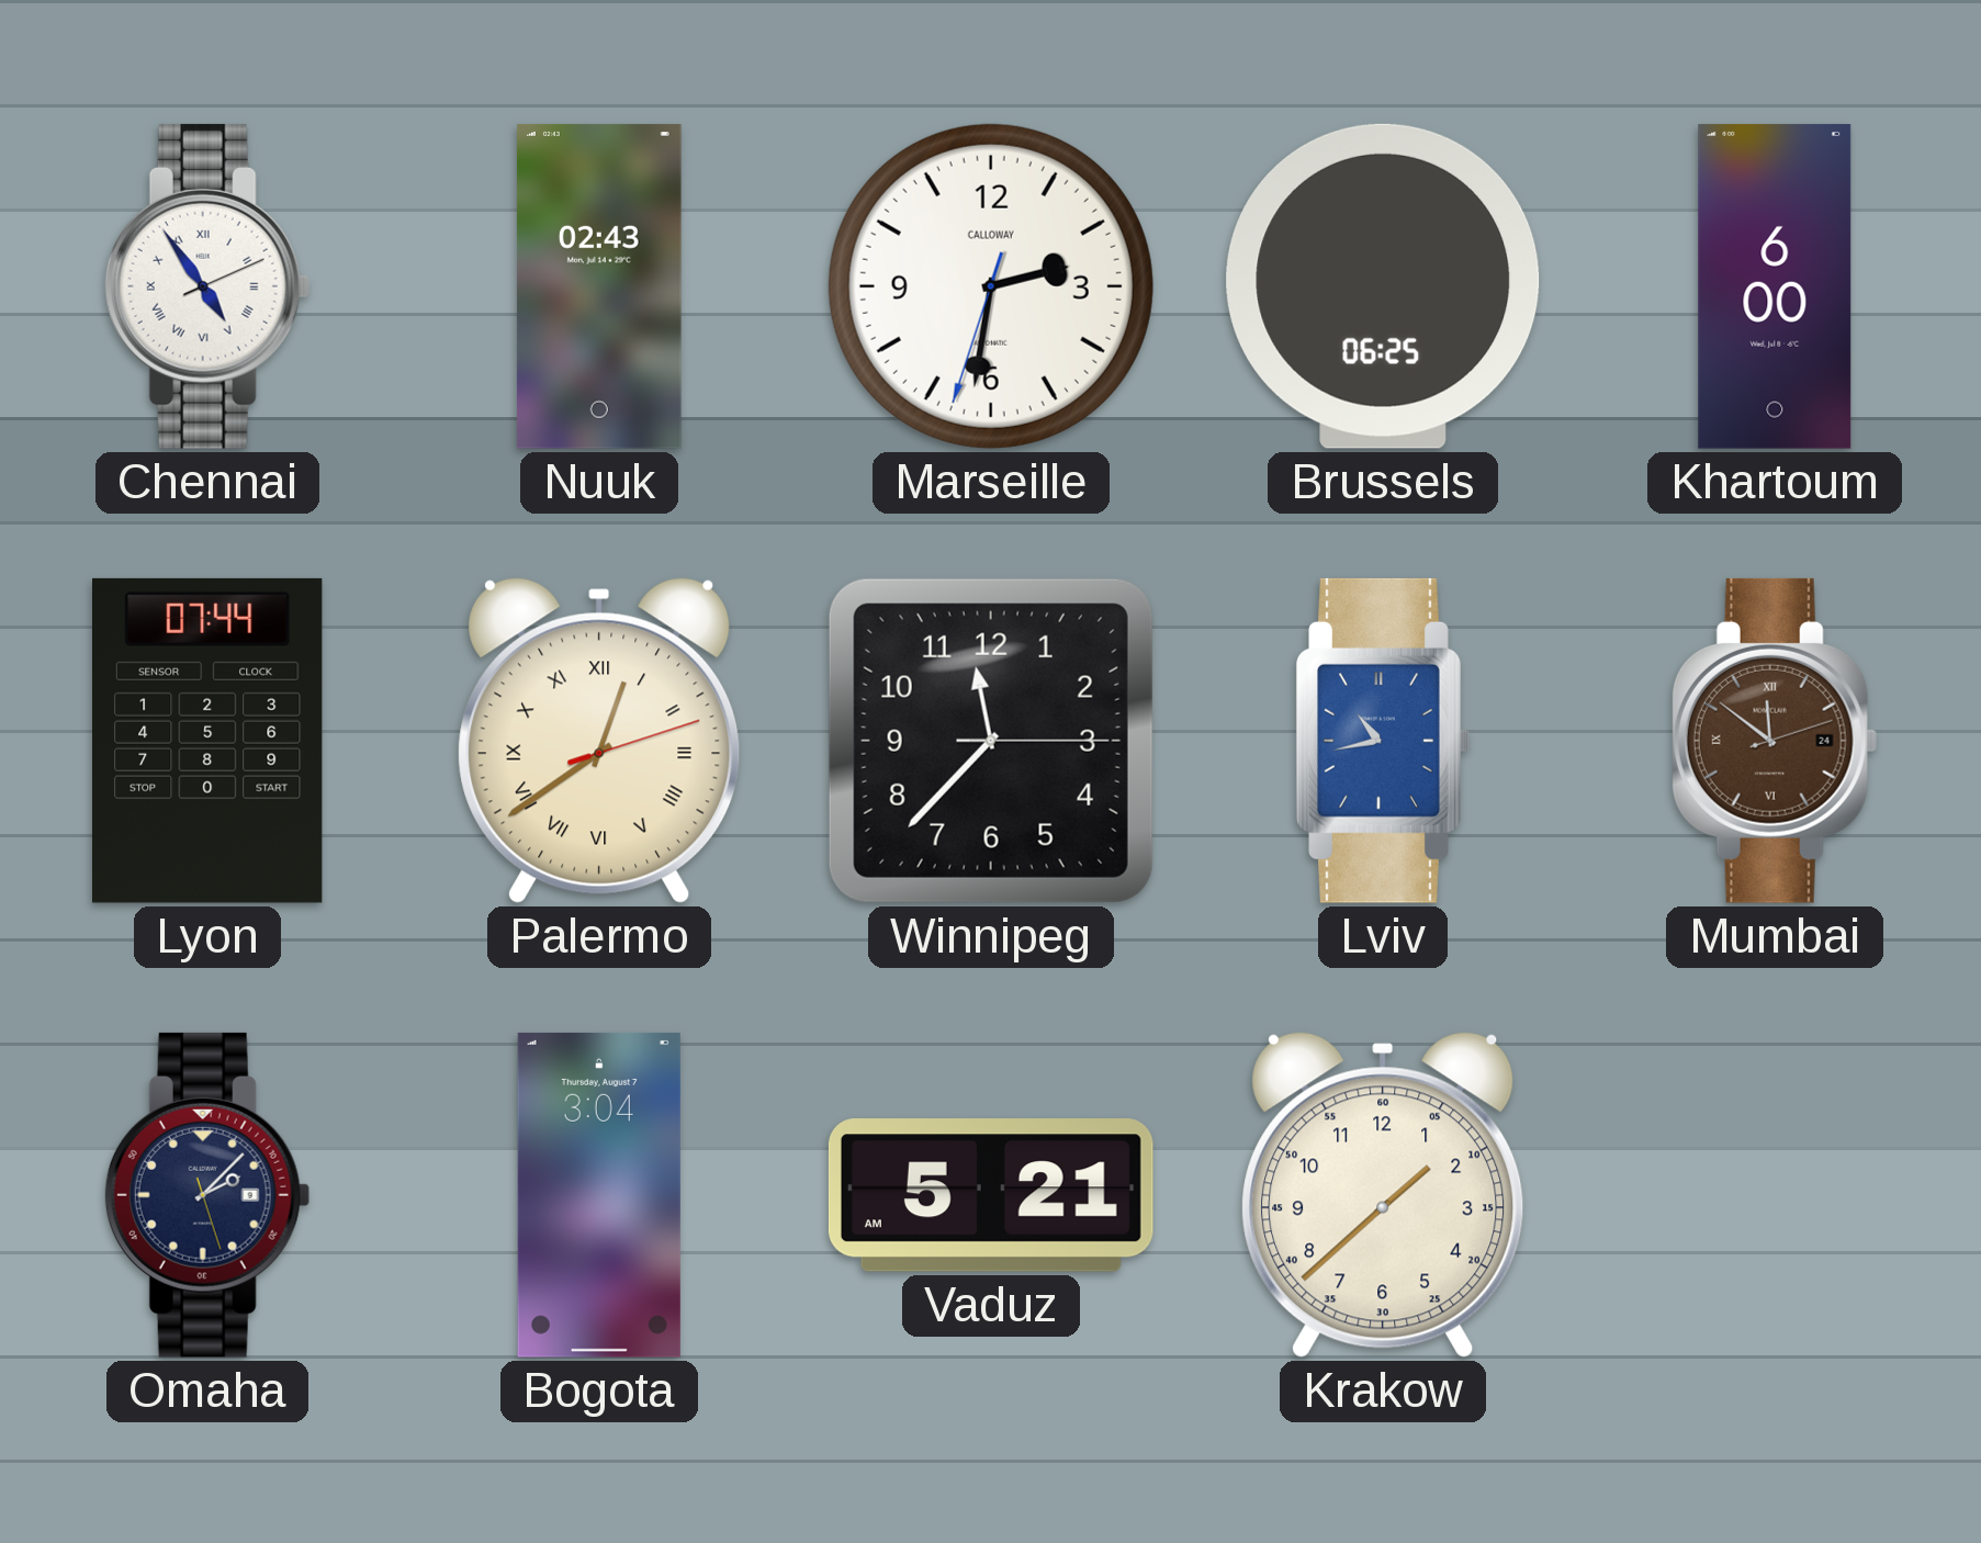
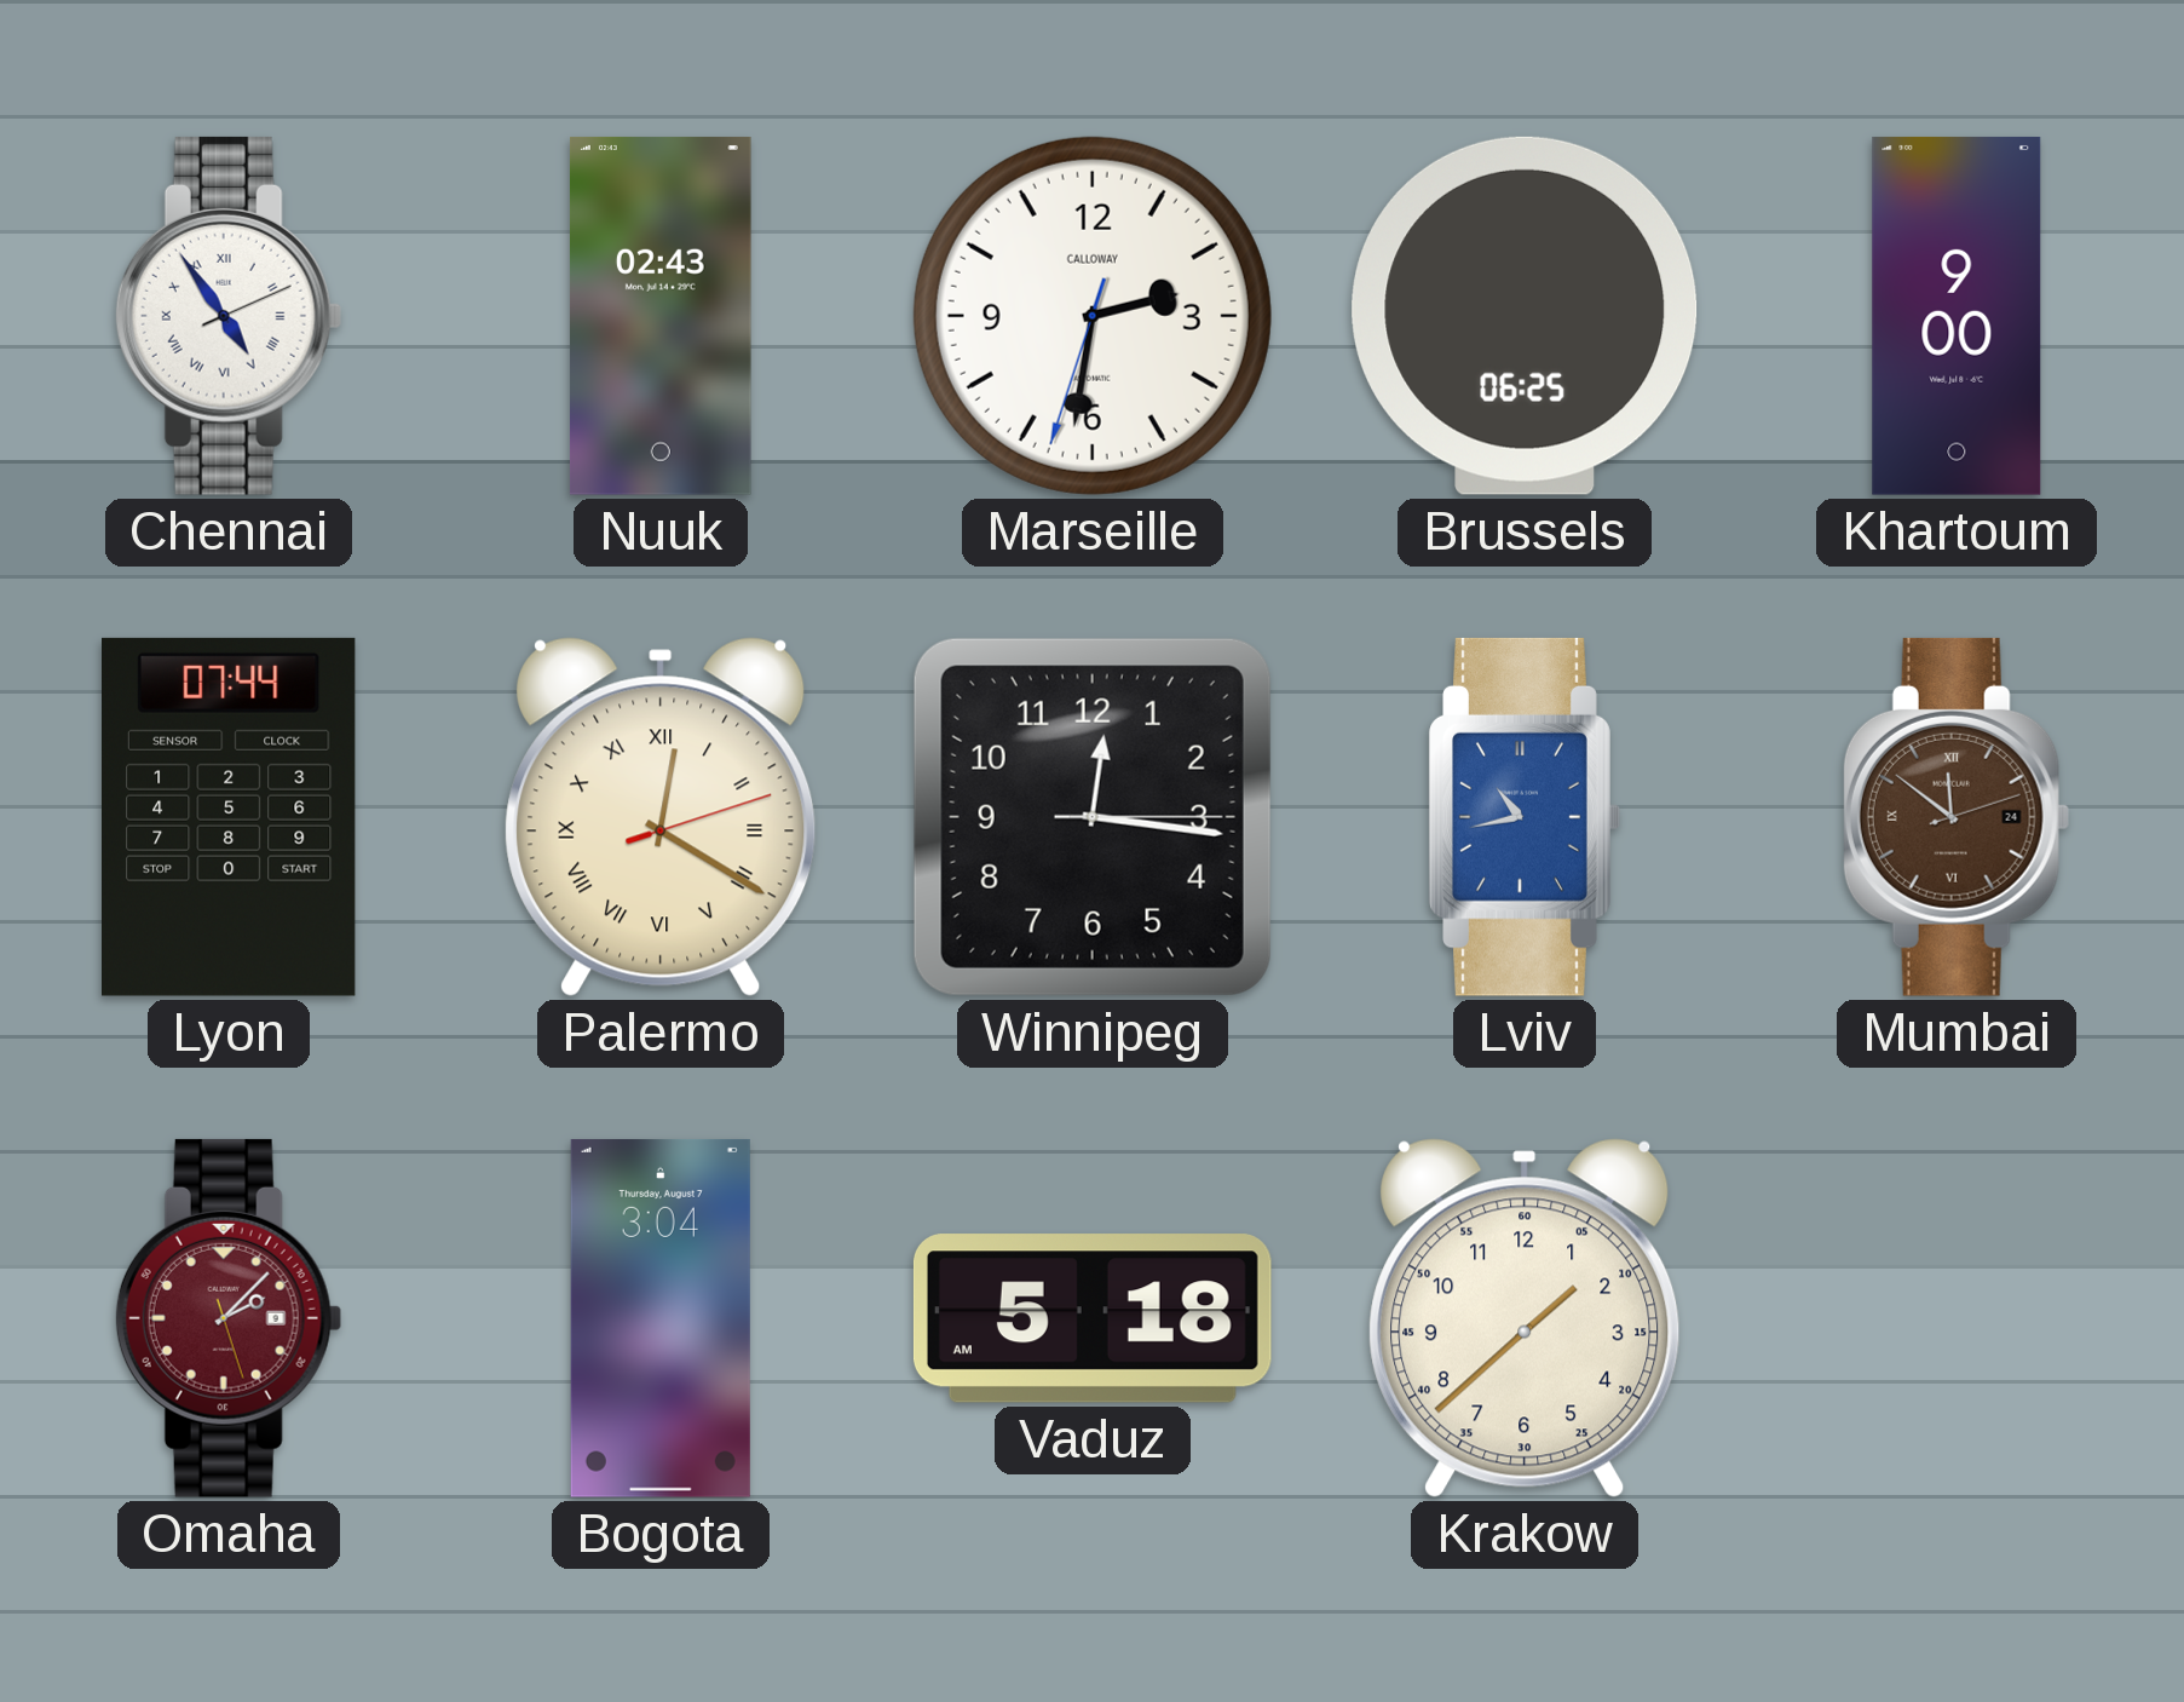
Khartoum: 6:00 -> 9:00 (1957, 316)
Palermo: 12:39 -> 12:20 (661, 817)
Winnipeg: 11:37 -> 12:16 (1093, 817)
Omaha dial: navy -> burgundy (229, 1318)
Vaduz: 5:21 -> 5:18 (1093, 1318)
